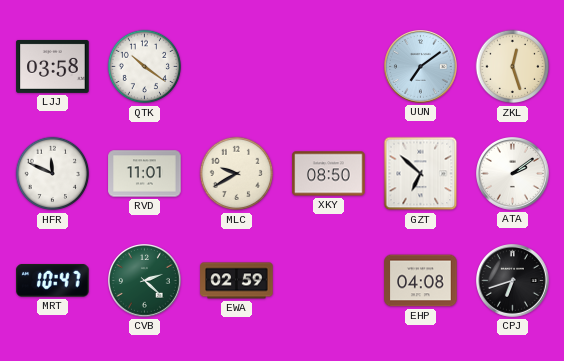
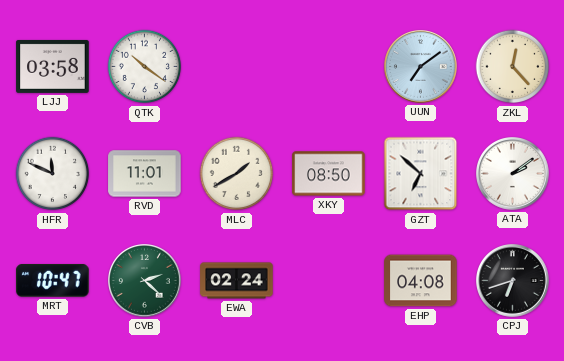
ZKL: 12:27 -> 12:23 (513, 67)
MLC: 9:40 -> 1:40 (237, 174)
EWA: 02:59 -> 02:24 (237, 281)
